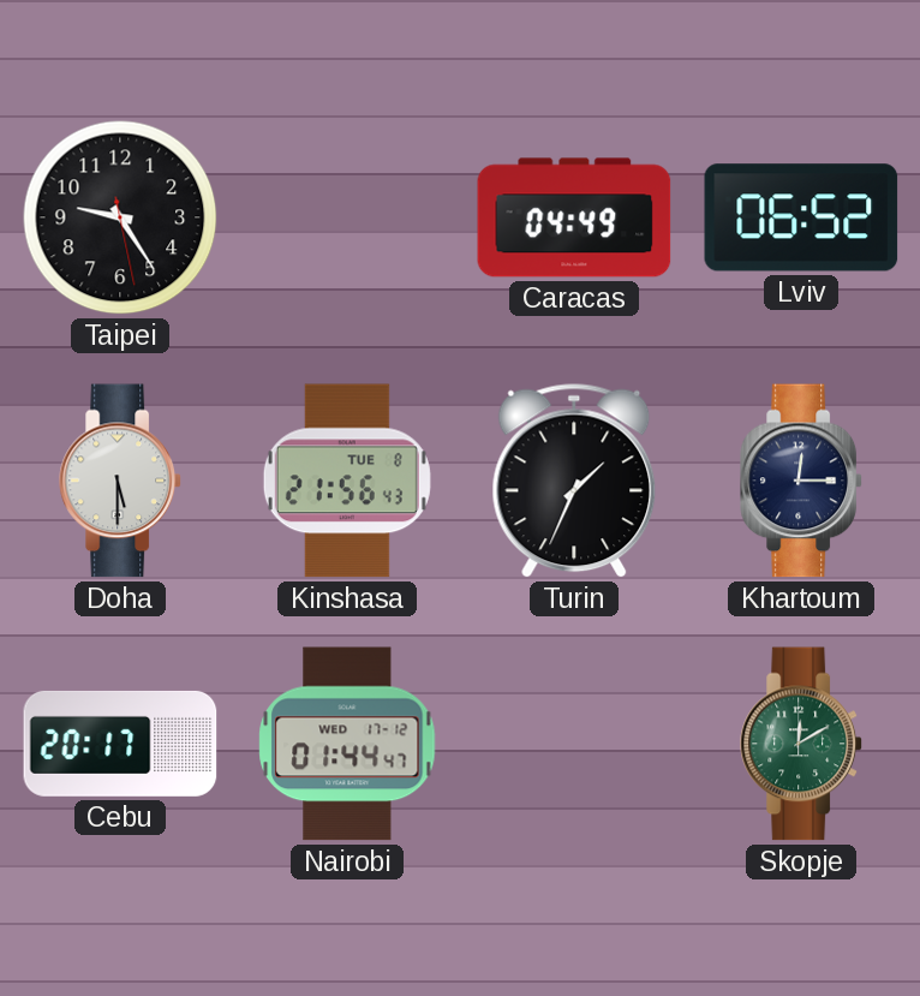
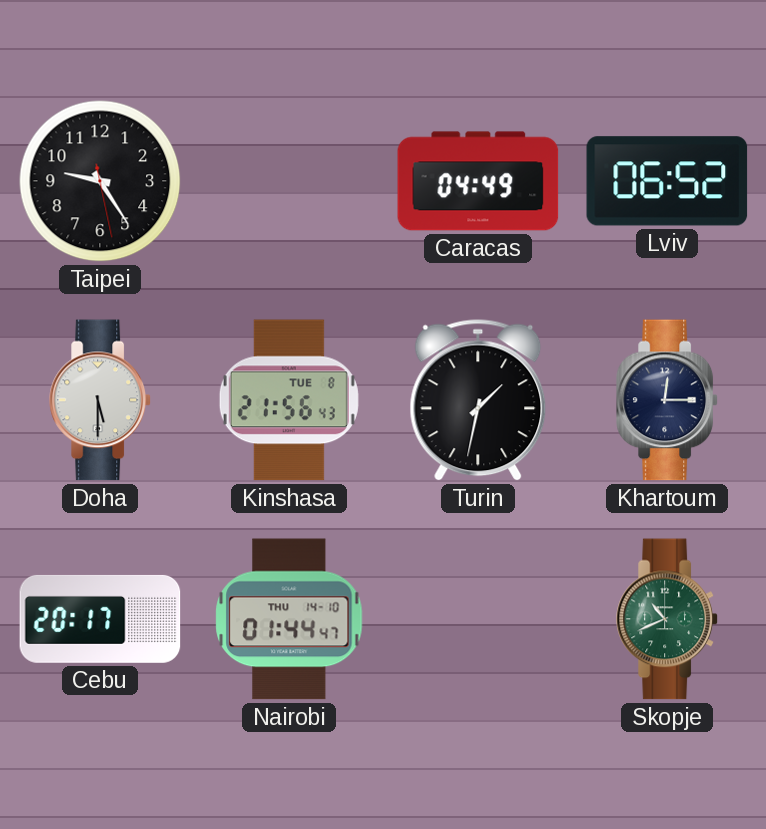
Turin: 1:34 -> 1:32 (478, 400)
Nairobi date: WED 17-12 -> THU 14-10 (289, 619)
Skopje: 12:10 -> 10:41 (667, 619)
